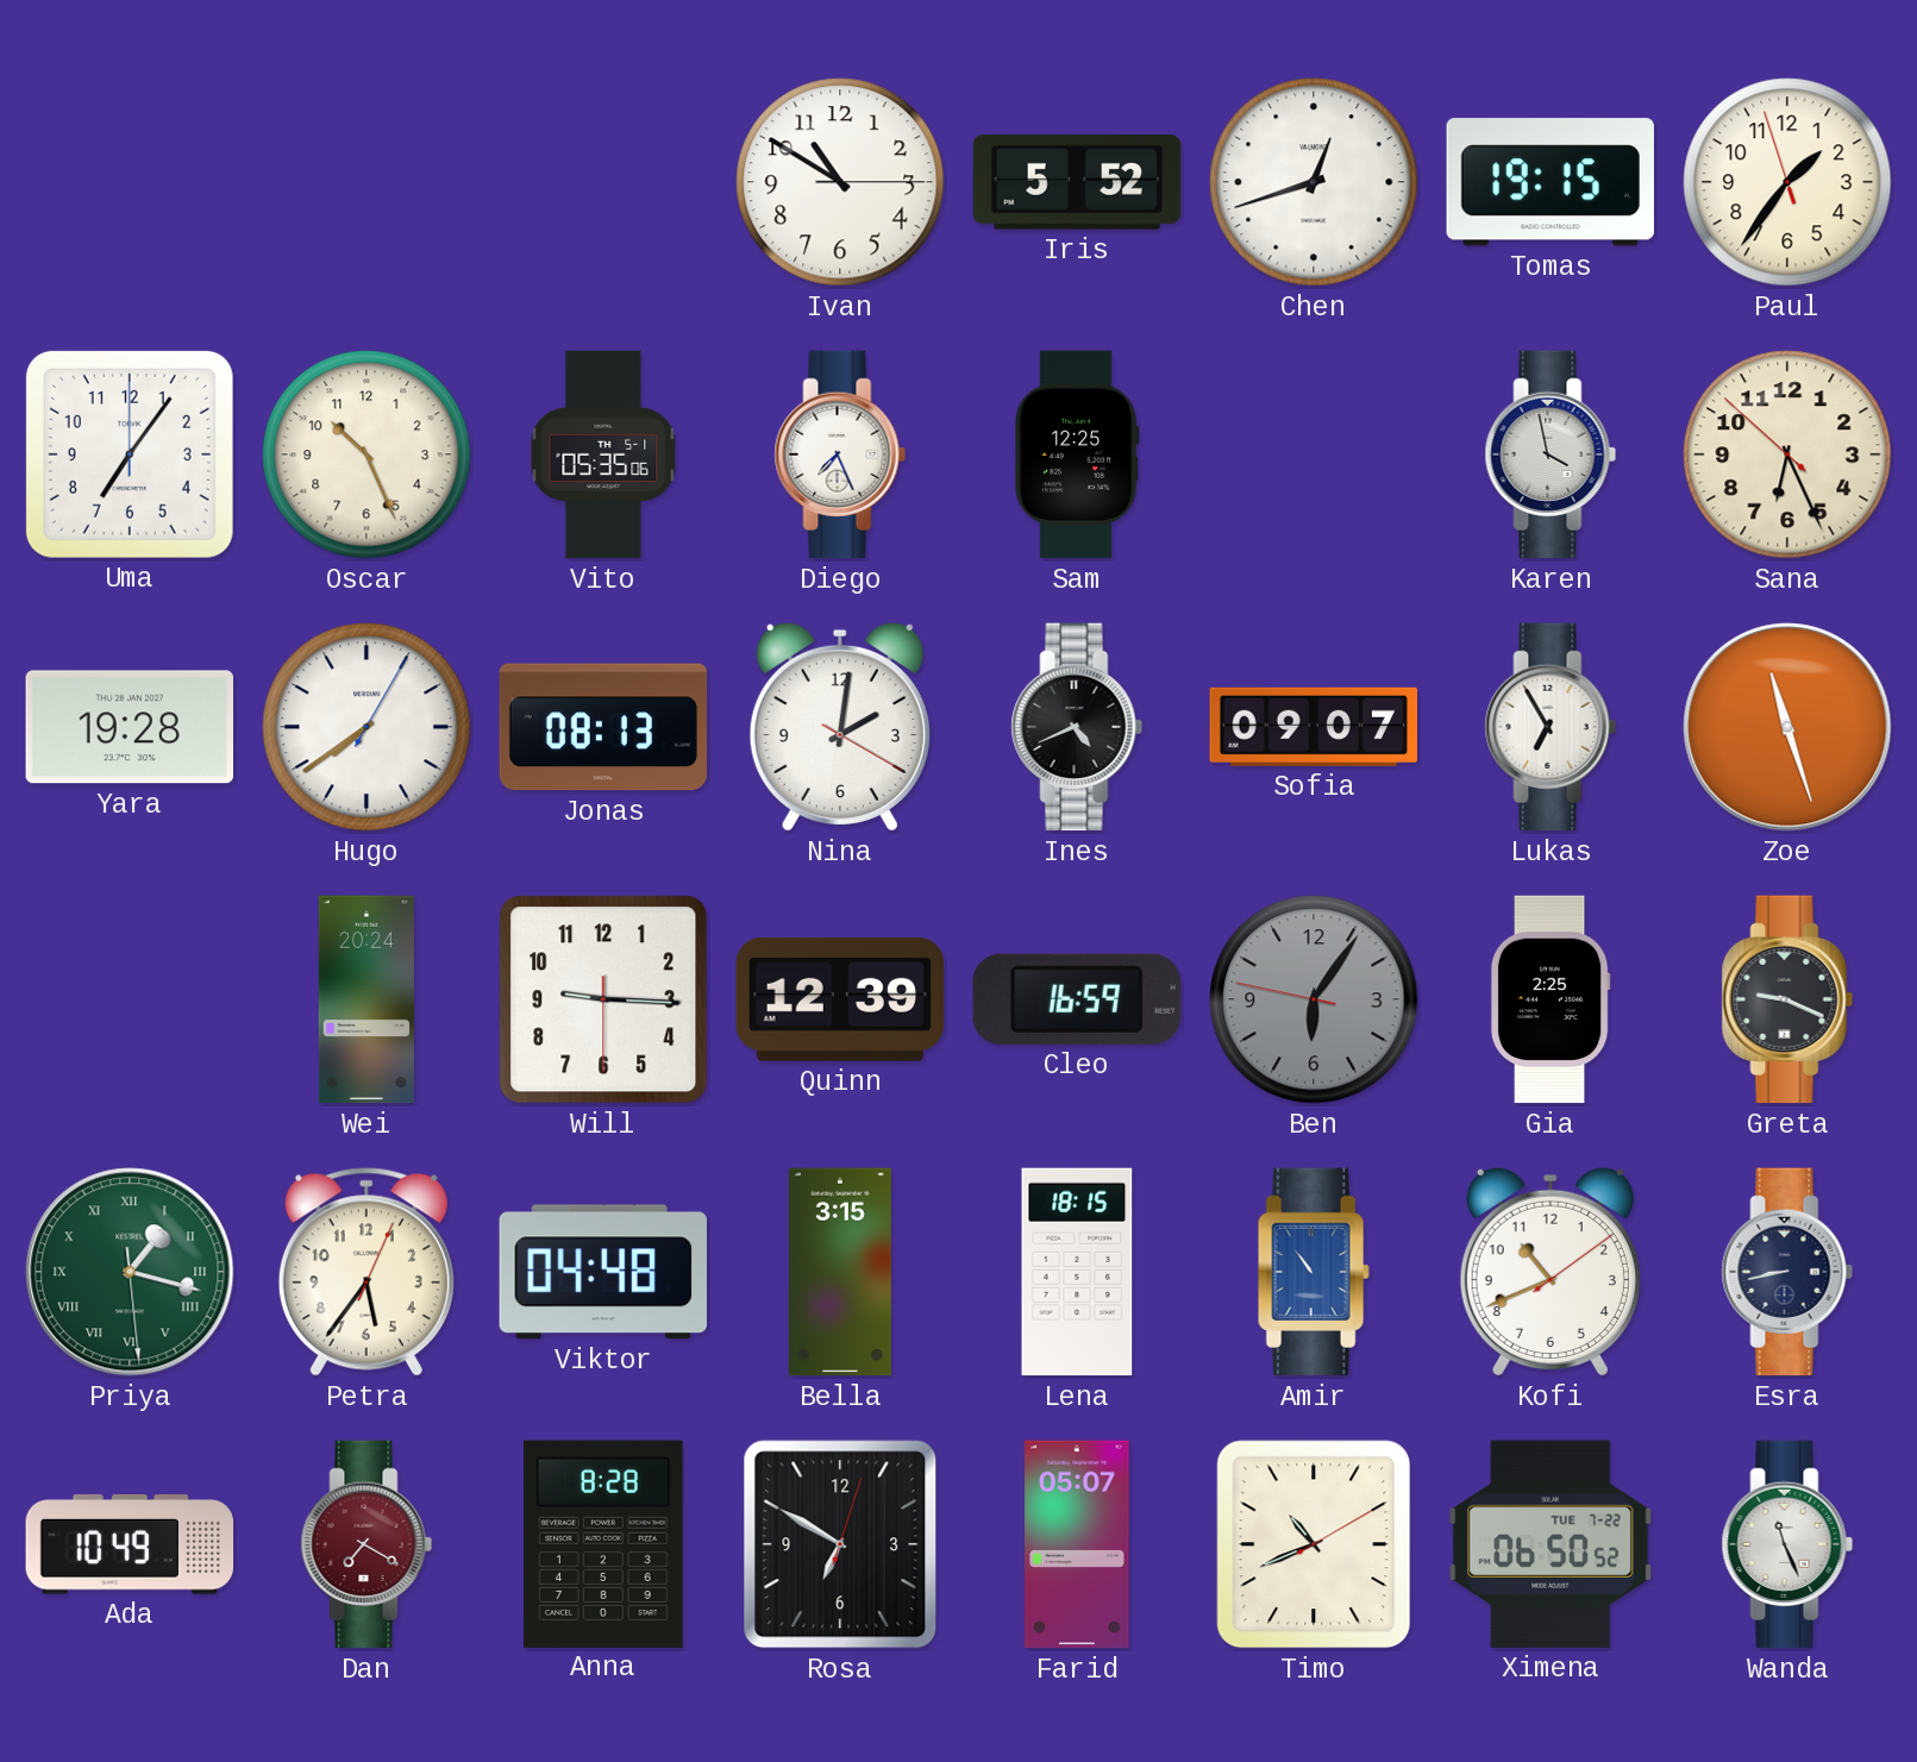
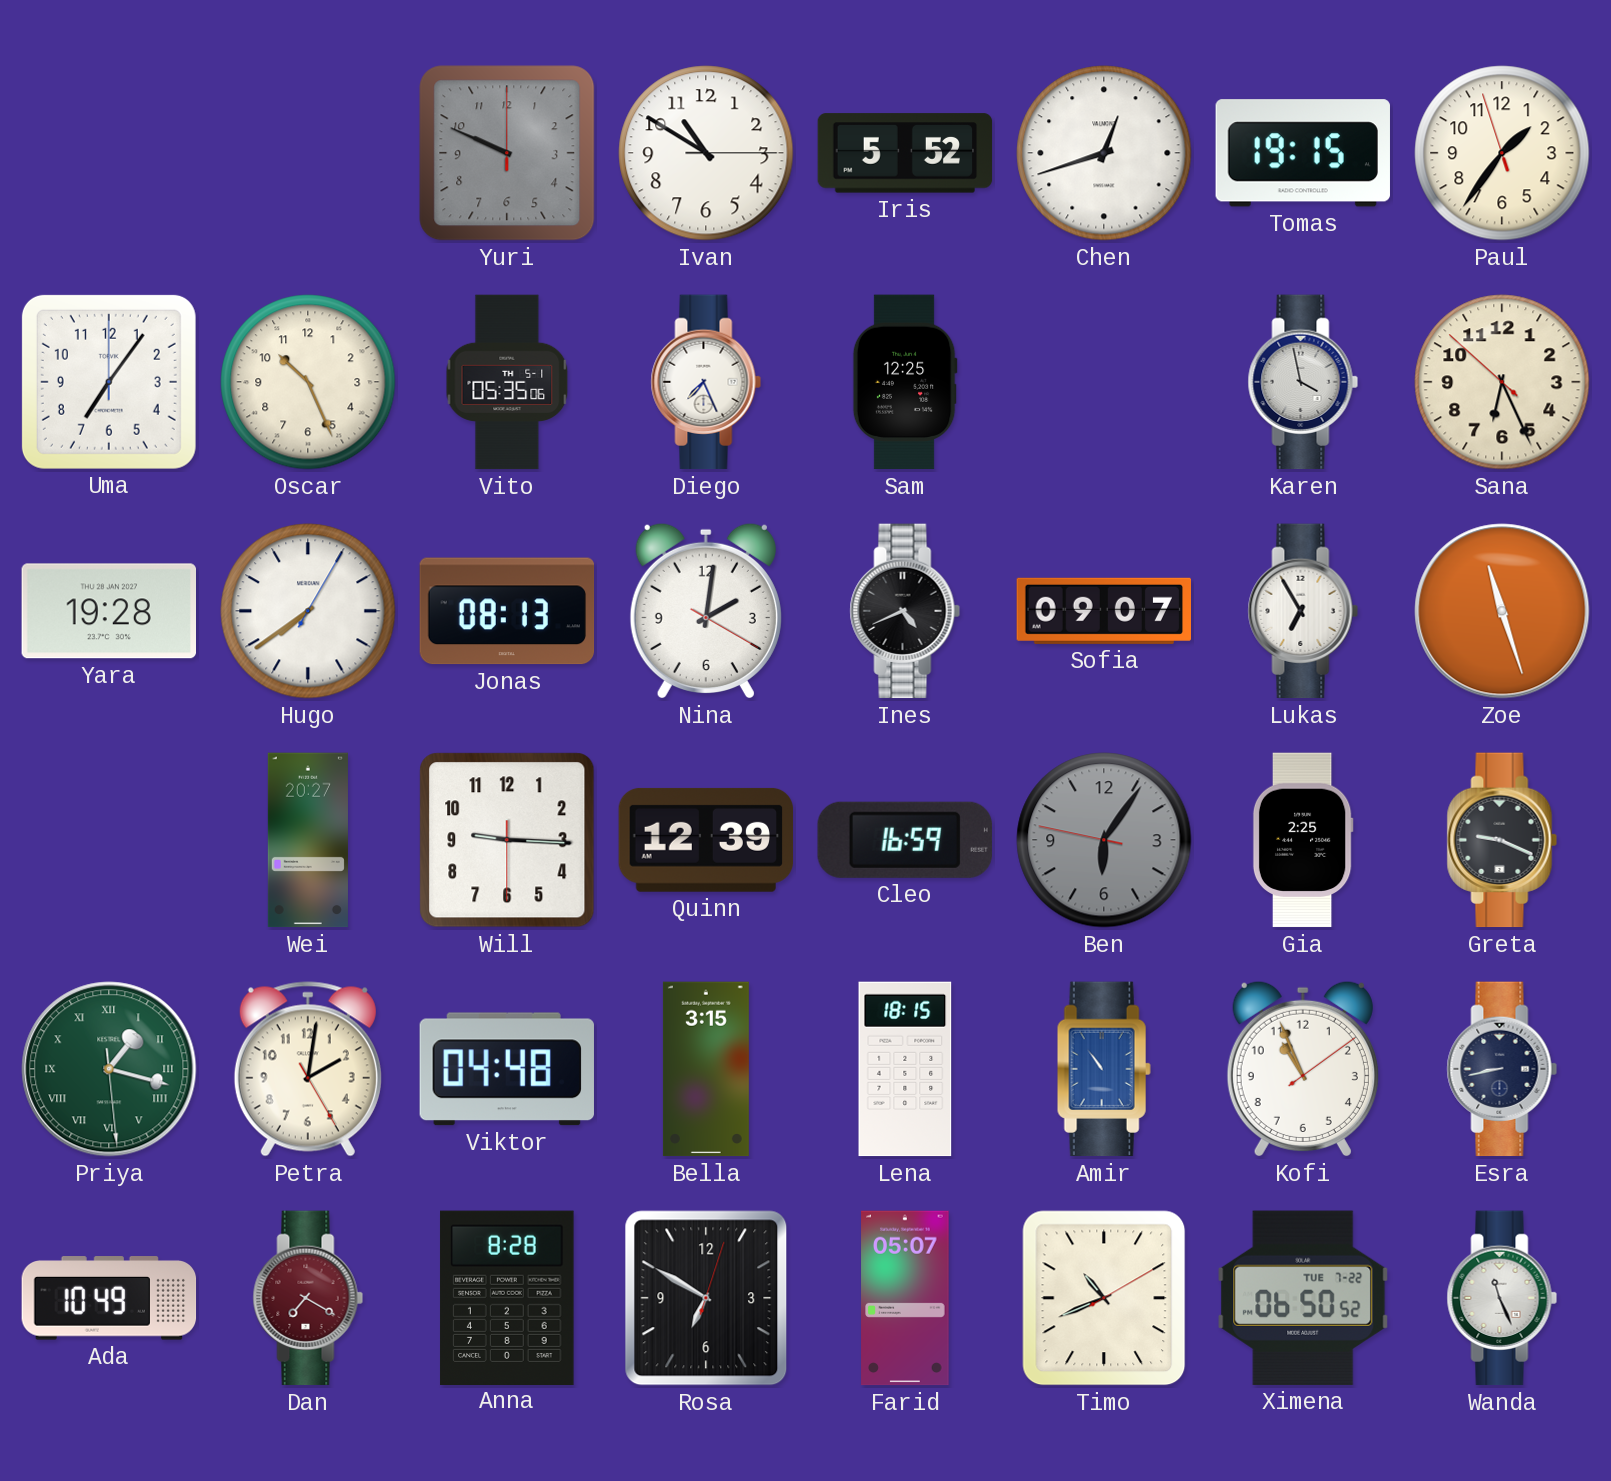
Yuri: none -> 9:49 (507, 153)
Wei: 20:24 -> 20:27 (308, 840)
Petra: 5:36 -> 2:01 (308, 1069)
Kofi: 10:41 -> 10:56 (1303, 1069)
